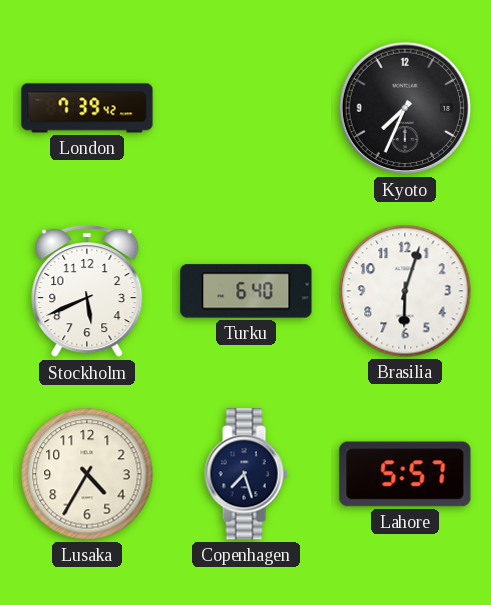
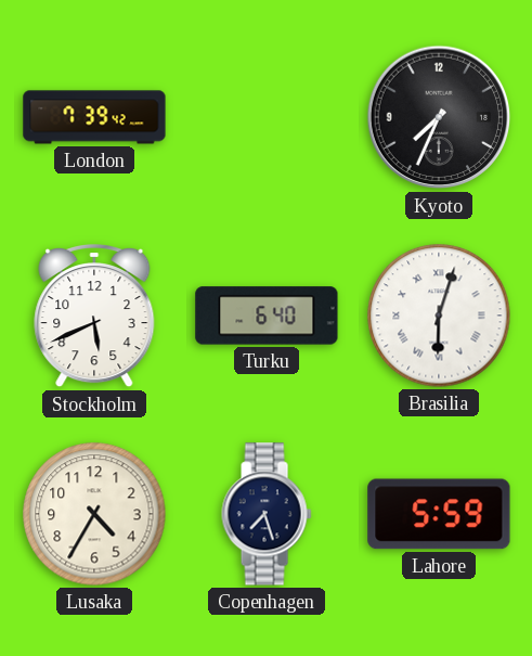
Brasilia numerals: Arabic -> Roman (439, 316)
Lahore: 5:57 -> 5:59 (439, 514)
